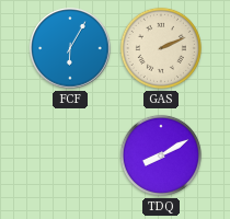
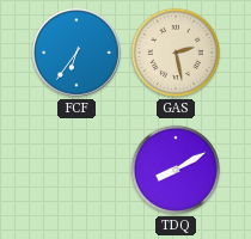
FCF: 6:05 -> 6:36 (76, 53)
GAS: 2:11 -> 2:28 (176, 53)
